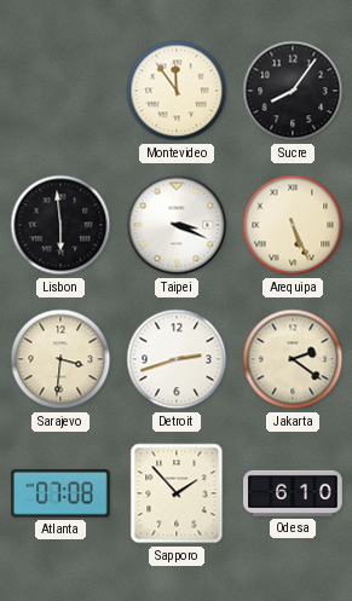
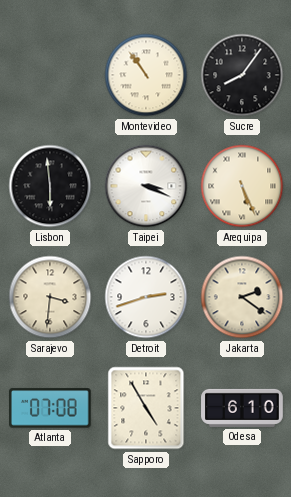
Montevideo: 11:54 -> 10:54 (146, 75)
Sapporo: 1:53 -> 4:55 (146, 408)
